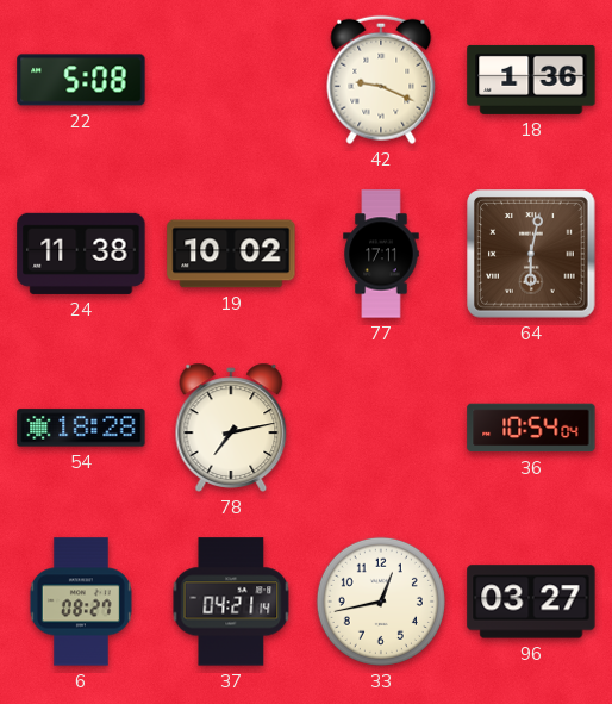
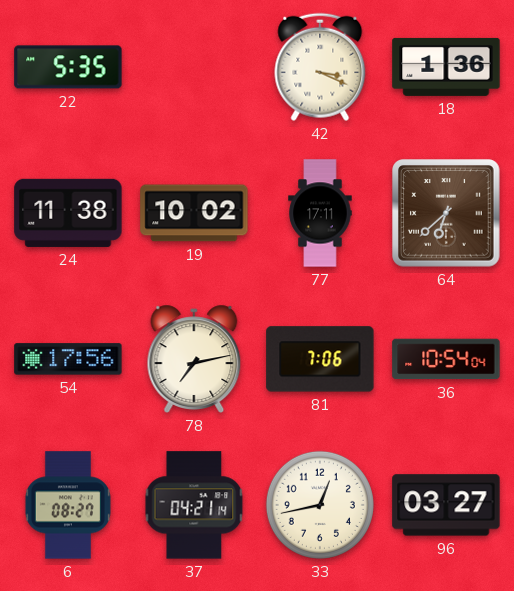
22: 5:08 -> 5:35 (68, 67)
42: 9:19 -> 3:19 (320, 67)
64: 6:02 -> 6:38 (446, 213)
54: 18:28 -> 17:56 (68, 359)
81: none -> 7:06 (320, 359)
